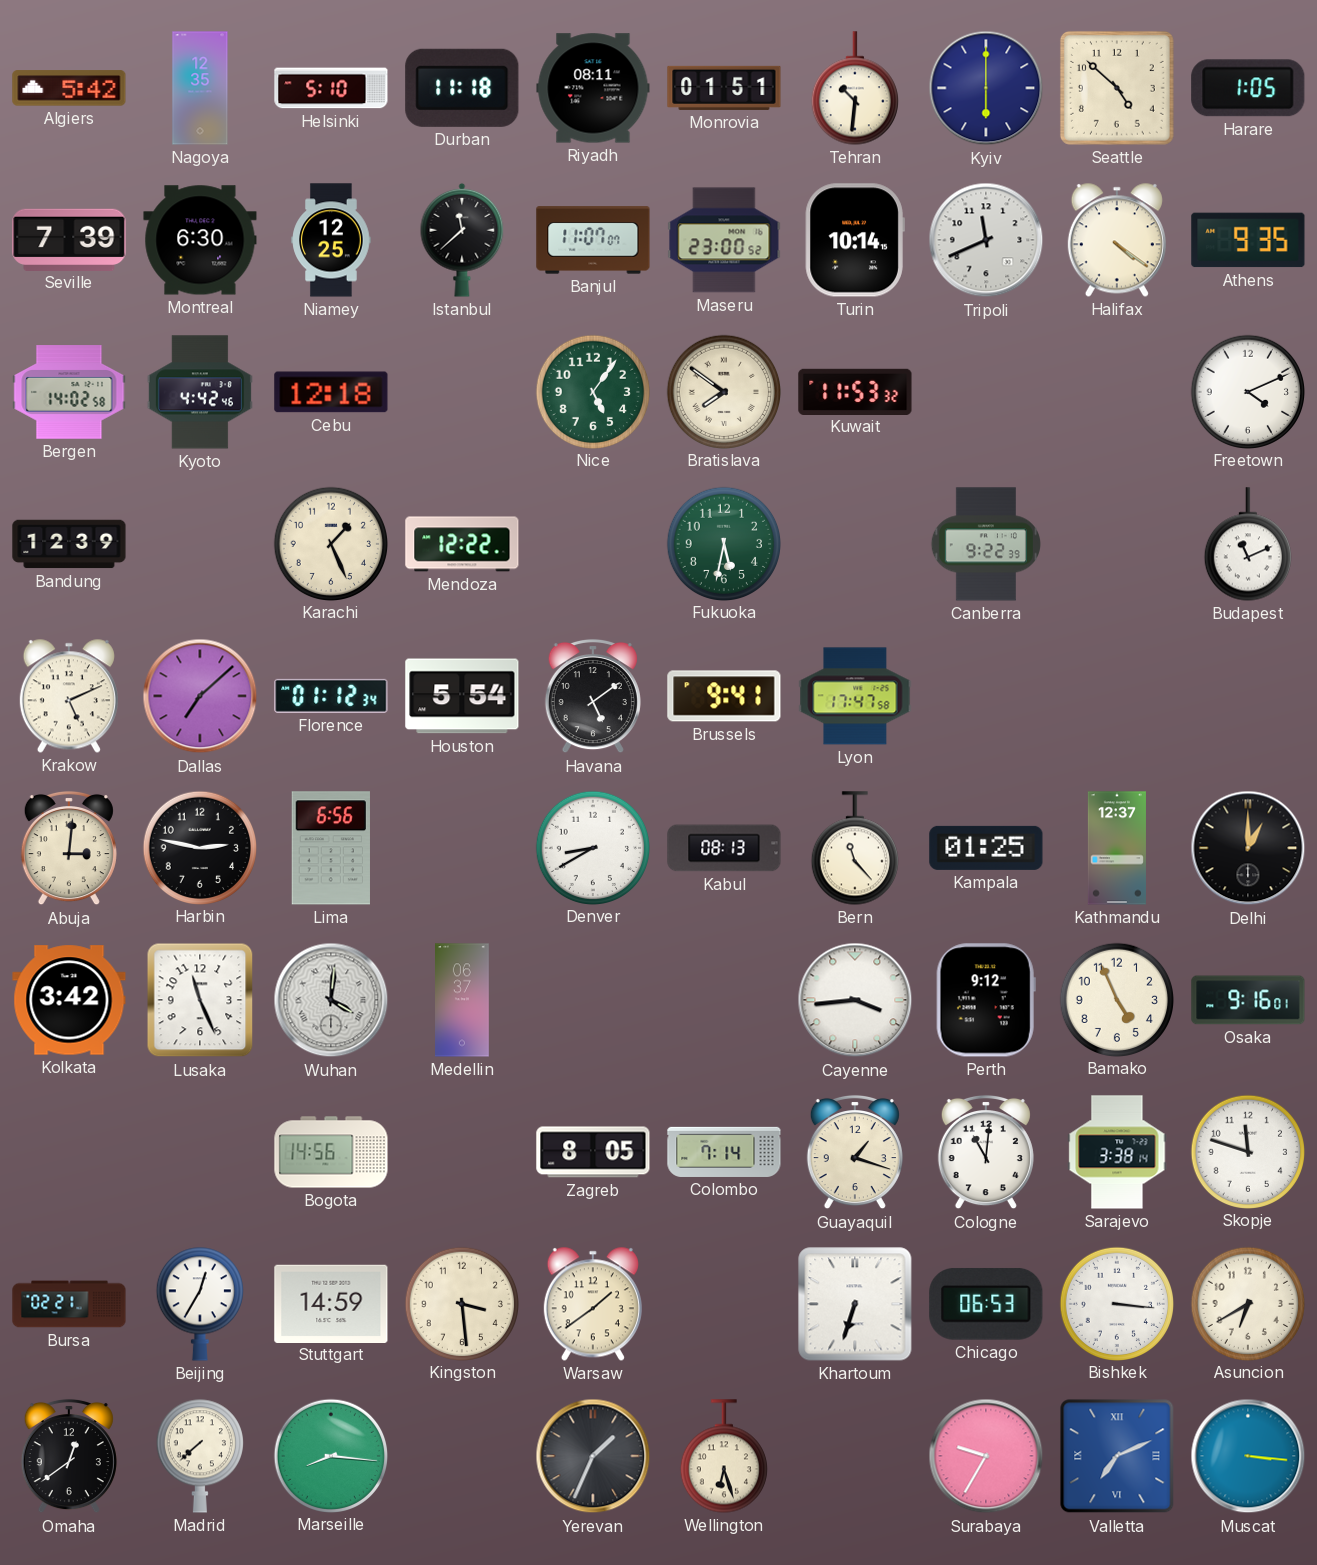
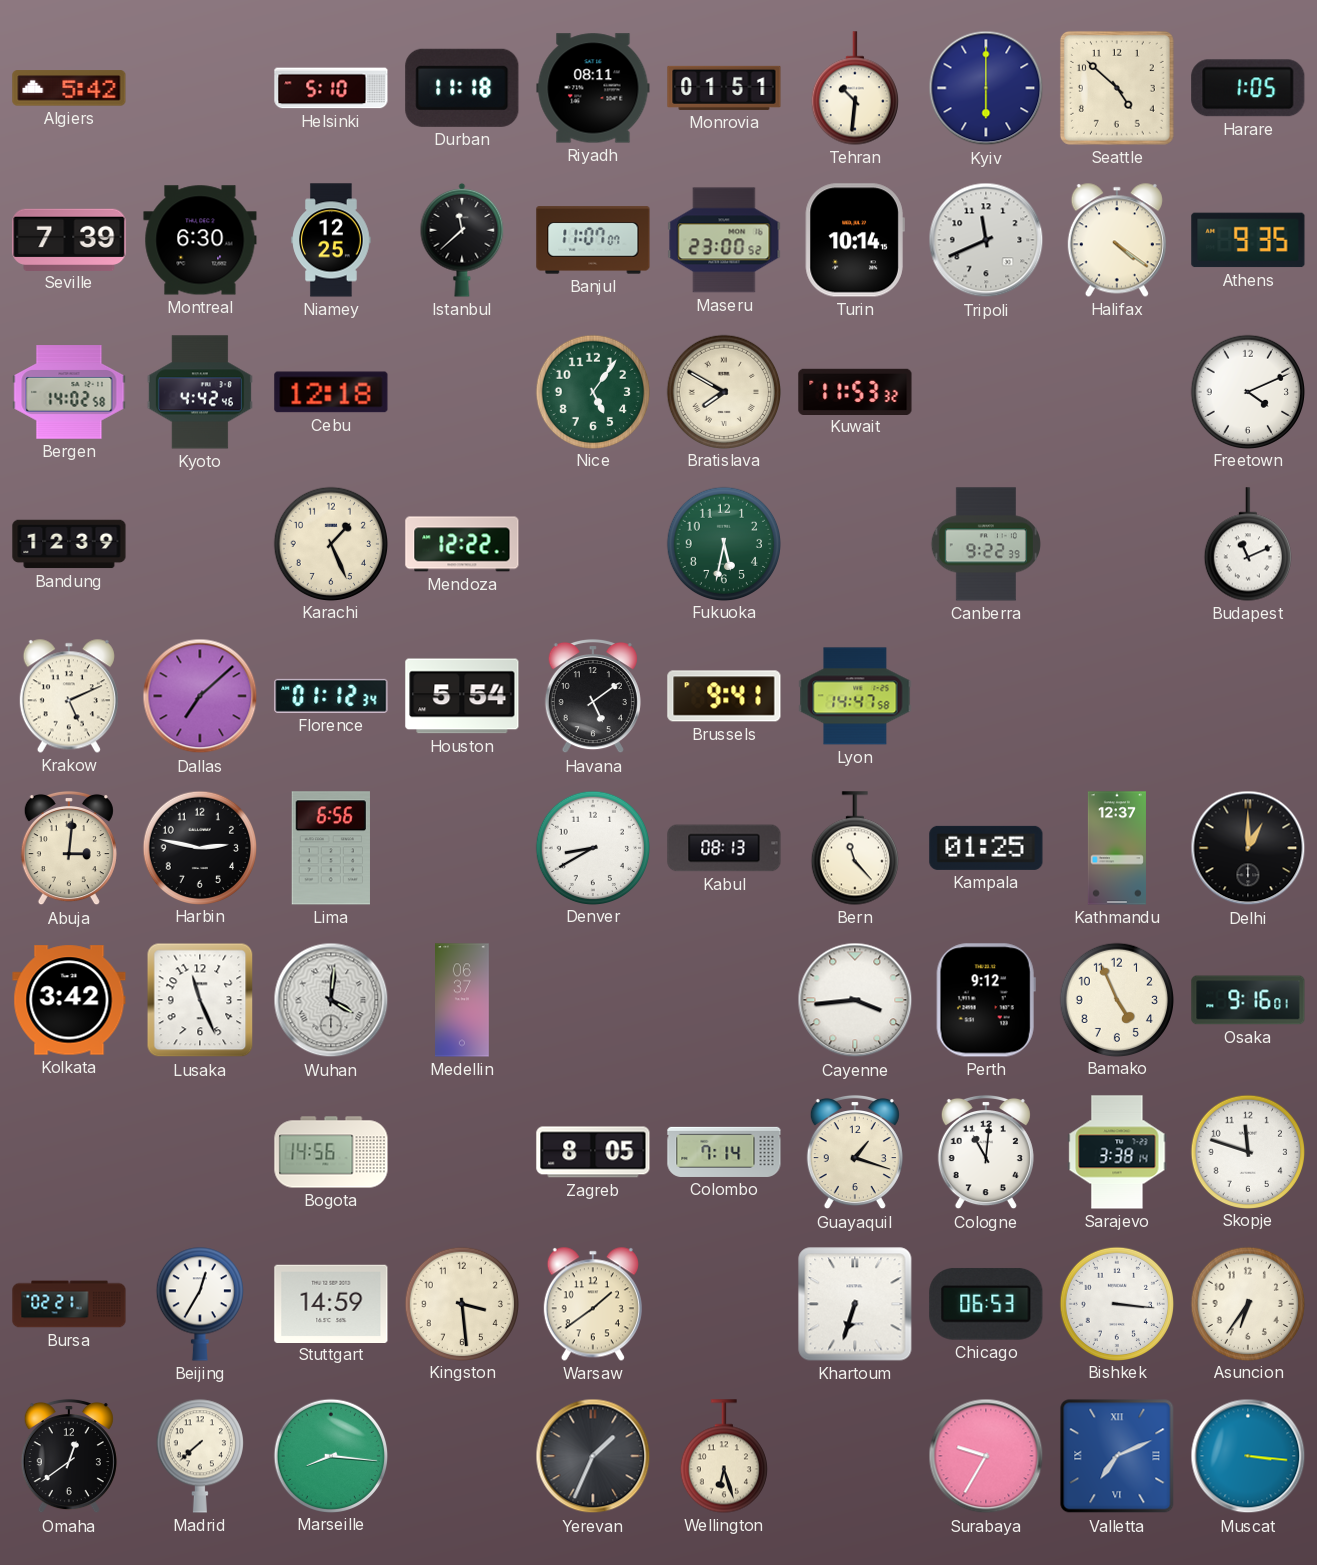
Nagoya: 12:35 -> none (200, 88)
Bratislava: 7:51 -> 7:50 (723, 391)
Lyon: 17:47 -> 14:47 (855, 696)
Asuncion: 6:40 -> 6:36 (1247, 1303)
